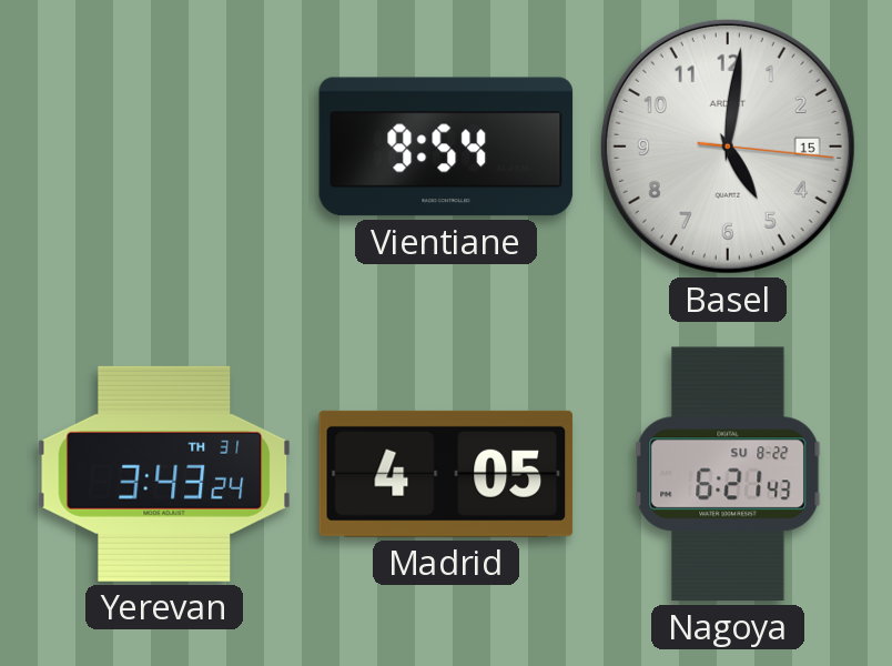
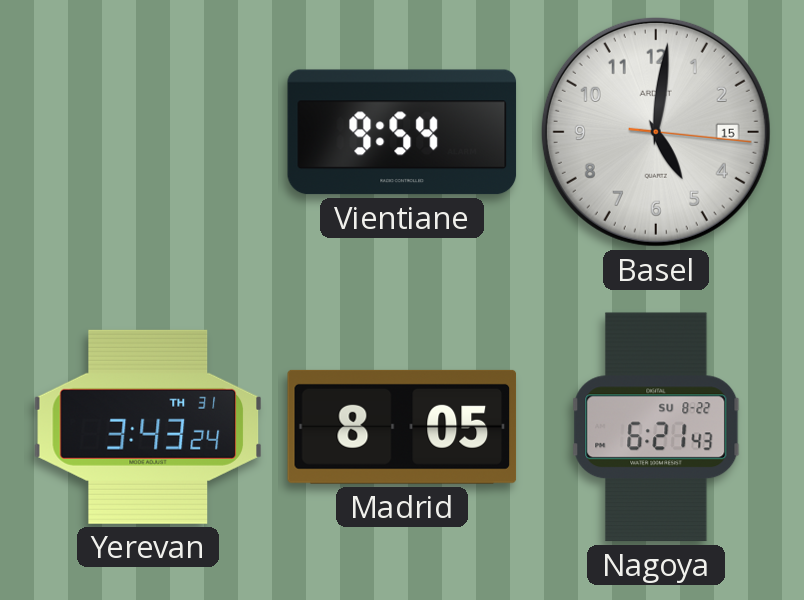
Madrid: 4:05 -> 8:05 (402, 427)
